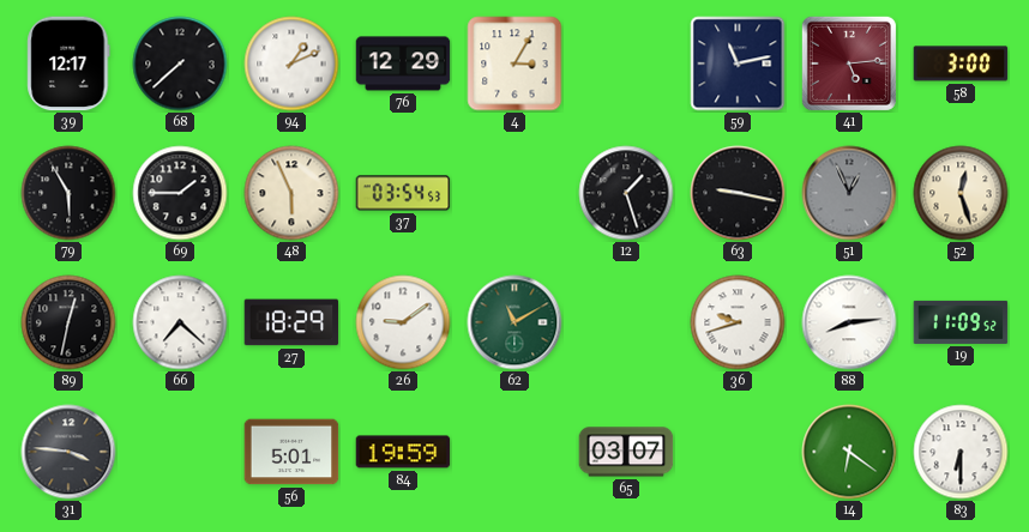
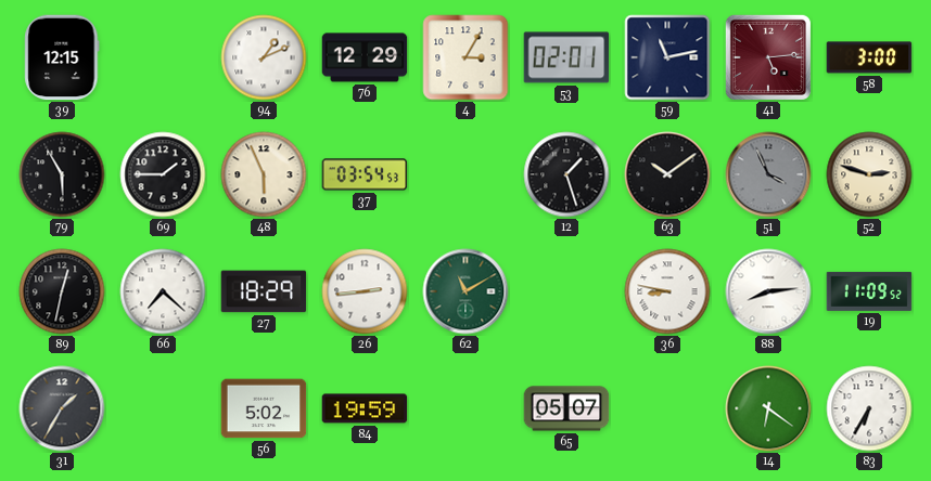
39: 12:17 -> 12:15 (62, 57)
68: 7:38 -> none (180, 64)
53: none -> 02:01 (566, 57)
63: 9:17 -> 10:09 (667, 174)
51: 12:56 -> 3:56 (768, 174)
52: 12:27 -> 2:48 (869, 174)
26: 9:09 -> 2:44 (365, 291)
36: 9:42 -> 8:47 (667, 291)
31: 3:46 -> 1:35 (62, 408)
56: 5:01 -> 5:02 (264, 408)
65: 03:07 -> 05:07 (566, 408)
83: 6:30 -> 6:35 (869, 408)
